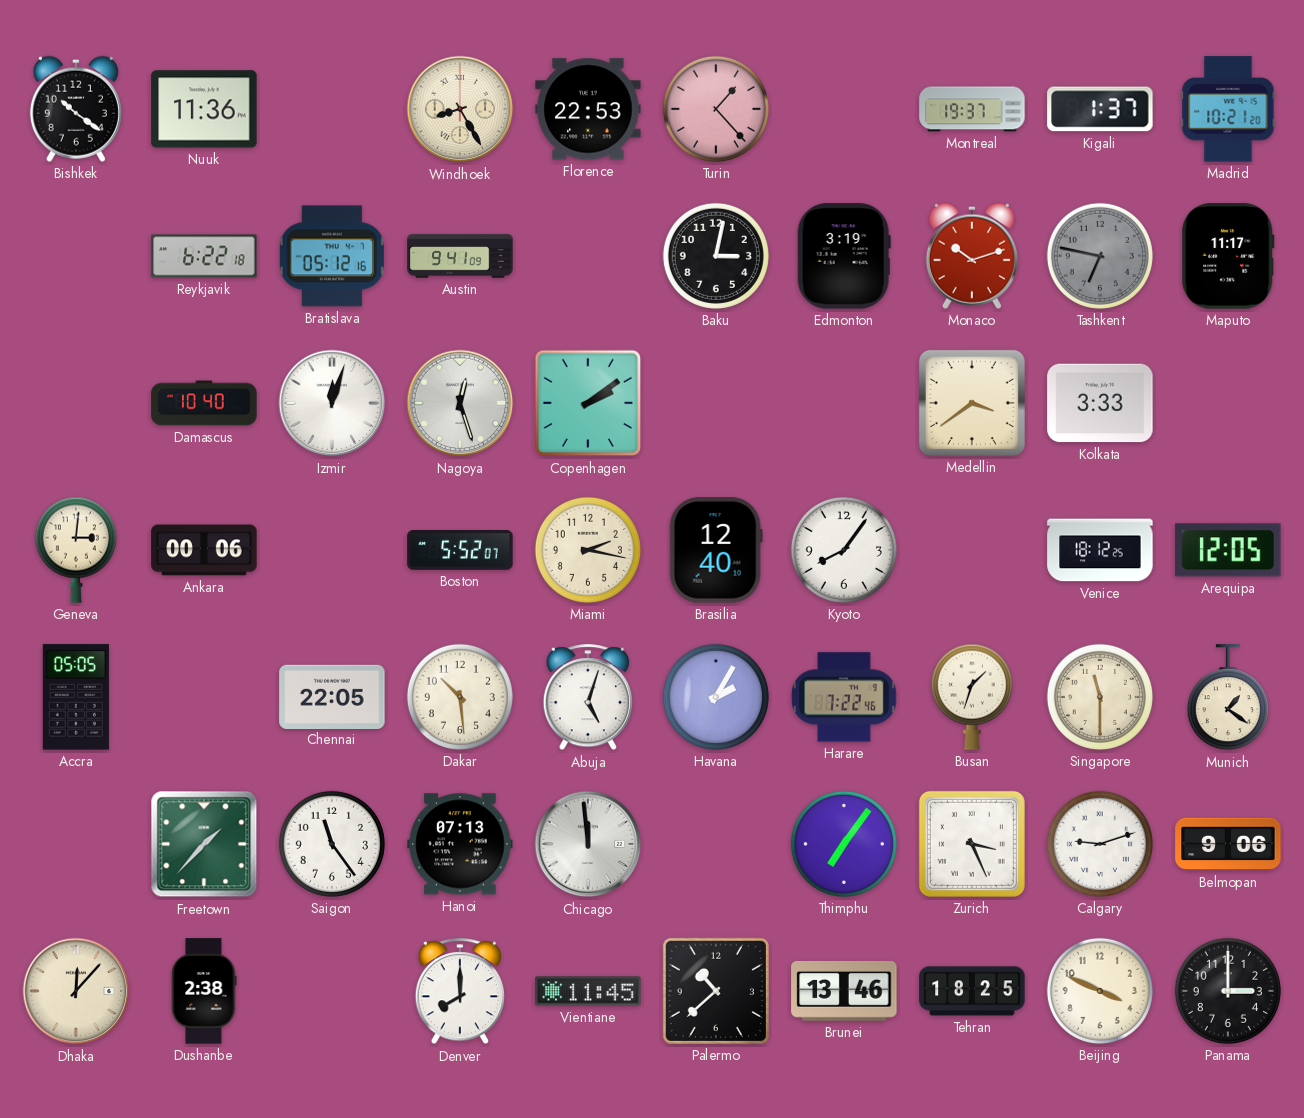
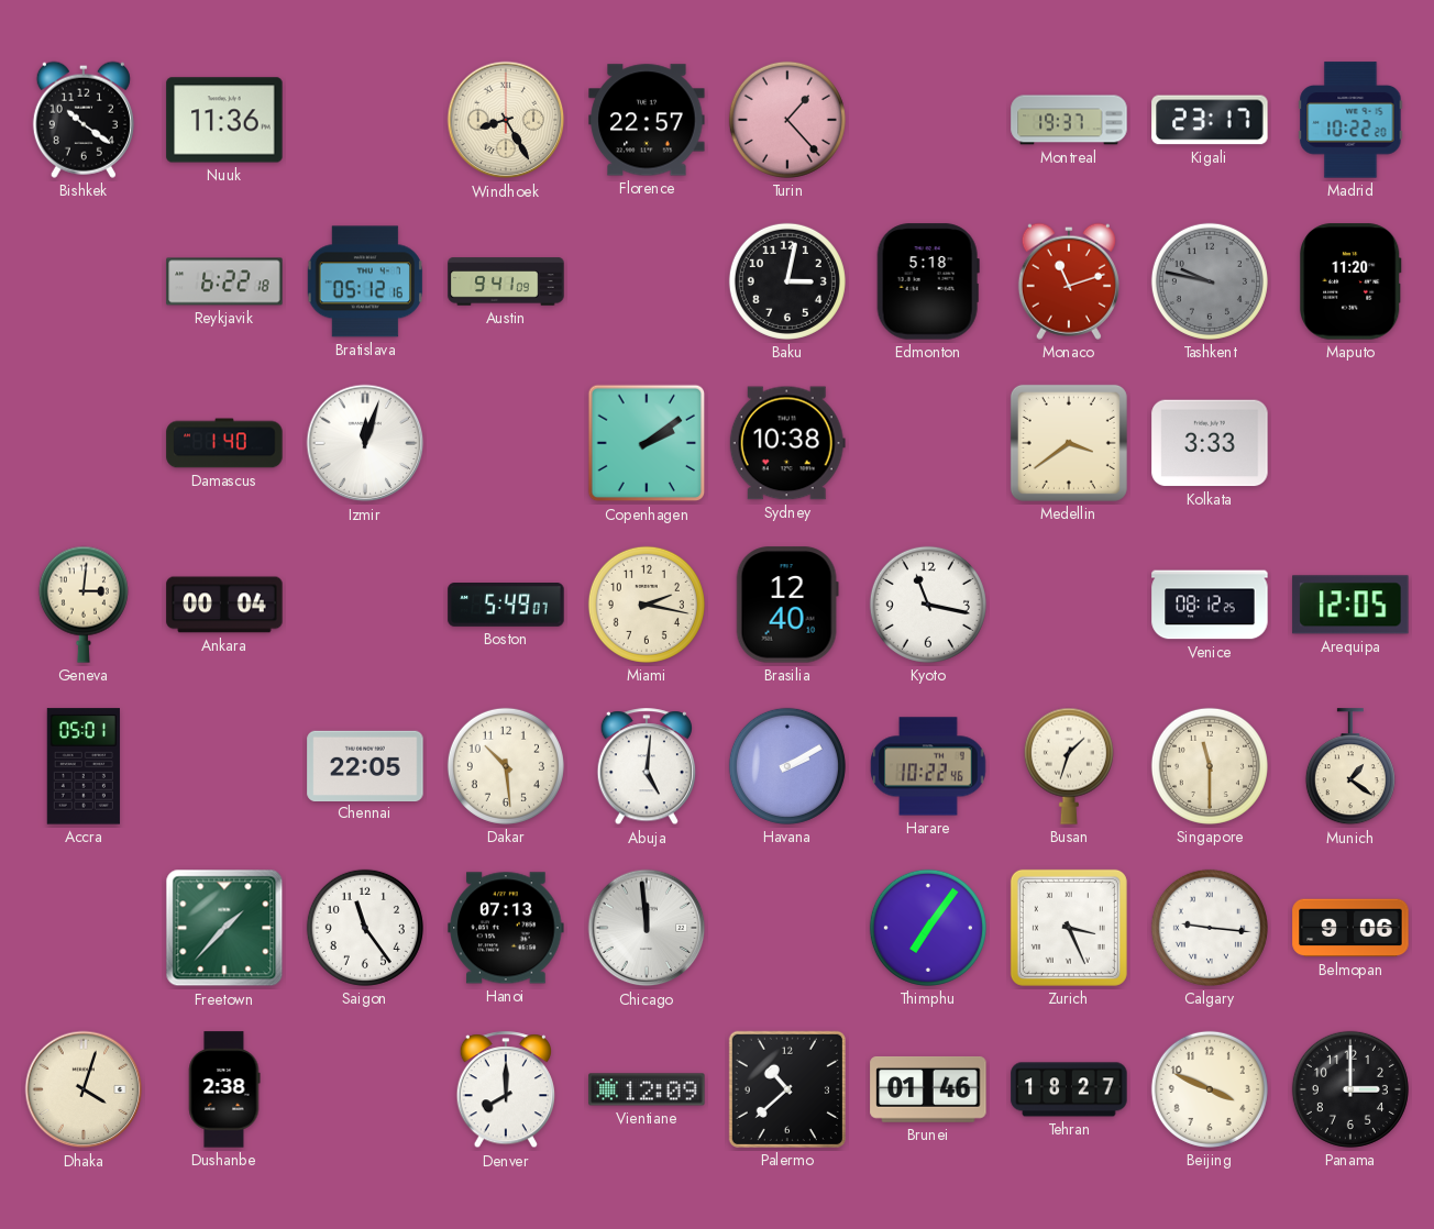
Florence: 22:53 -> 22:57 (647, 120)
Kigali: 1:37 -> 23:17 (1210, 120)
Madrid: 10:21 -> 10:22 (1350, 120)
Edmonton: 3:19 -> 5:18 (928, 281)
Monaco: 10:12 -> 11:12 (1069, 281)
Tashkent: 6:47 -> 9:47 (1210, 281)
Maputo: 11:17 -> 11:20 (1350, 281)
Damascus: 10:40 -> 1:40 (224, 443)
Nagoya: 12:27 -> none (460, 403)
Sydney: none -> 10:38 (787, 443)
Ankara: 00:06 -> 00:04 (224, 605)
Boston: 5:52 -> 5:49 (506, 606)
Kyoto: 8:06 -> 11:17 (928, 605)
Venice: 18:12 -> 08:12 (1210, 605)
Accra: 05:05 -> 05:01 (84, 766)
Abuja: 5:03 -> 5:01 (646, 767)
Havana: 2:05 -> 2:10 (787, 766)
Harare: 7:22 -> 10:22 (928, 766)
Calgary: 9:12 -> 9:16 (1210, 928)
Dhaka: 12:07 -> 4:03 (84, 1089)
Vientiane: 11:45 -> 12:09 (647, 1089)
Brunei: 13:46 -> 01:46 (928, 1089)
Tehran: 18:25 -> 18:27 (1069, 1089)
